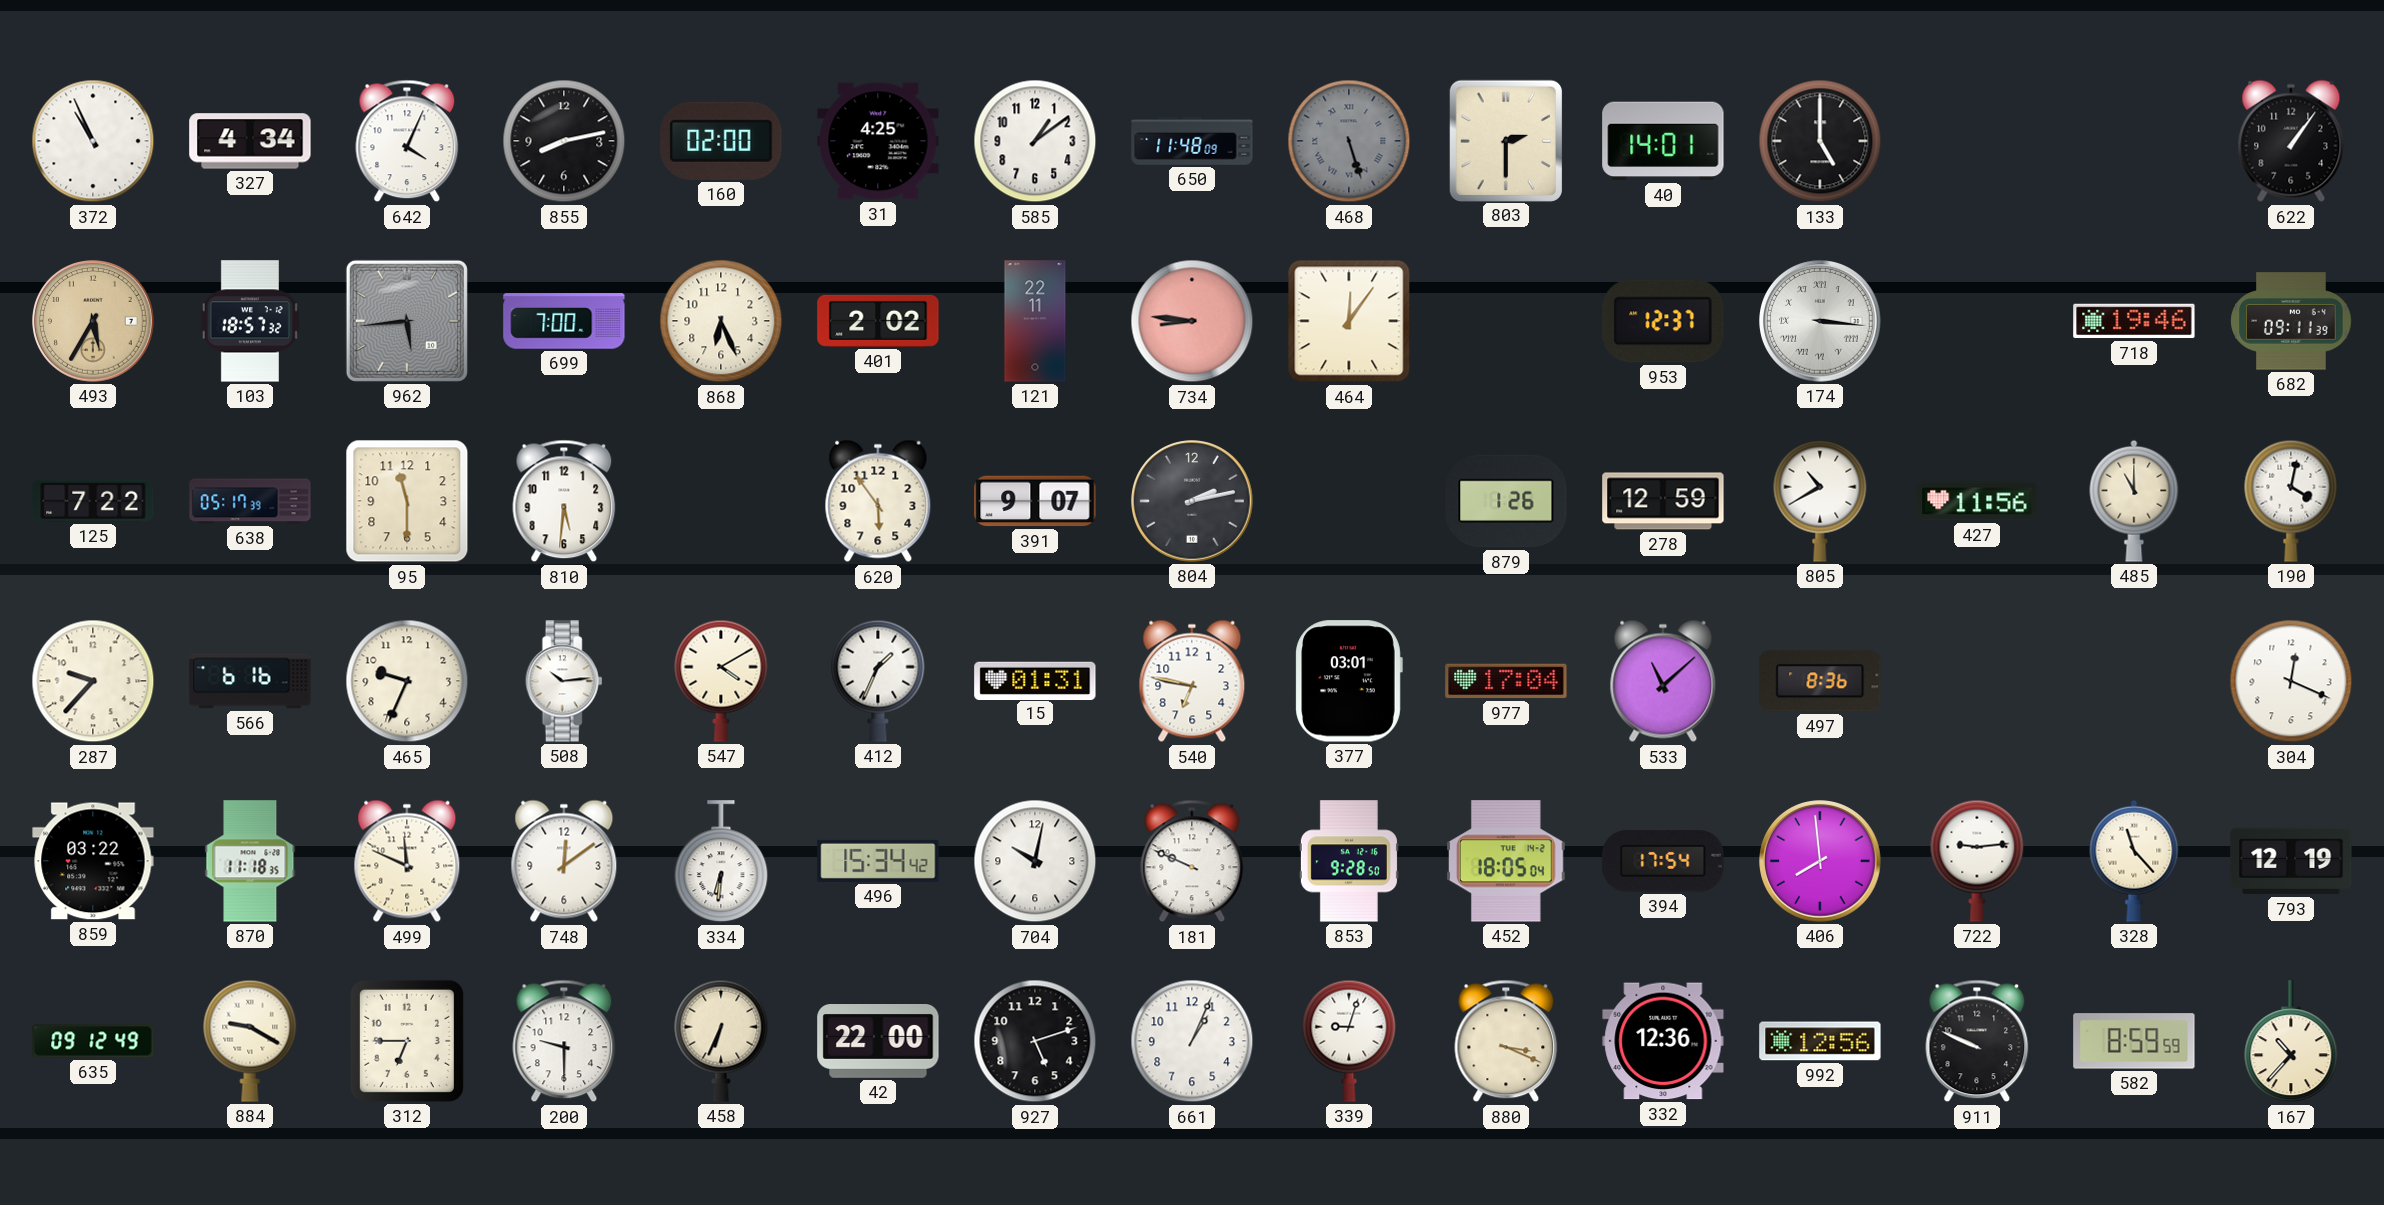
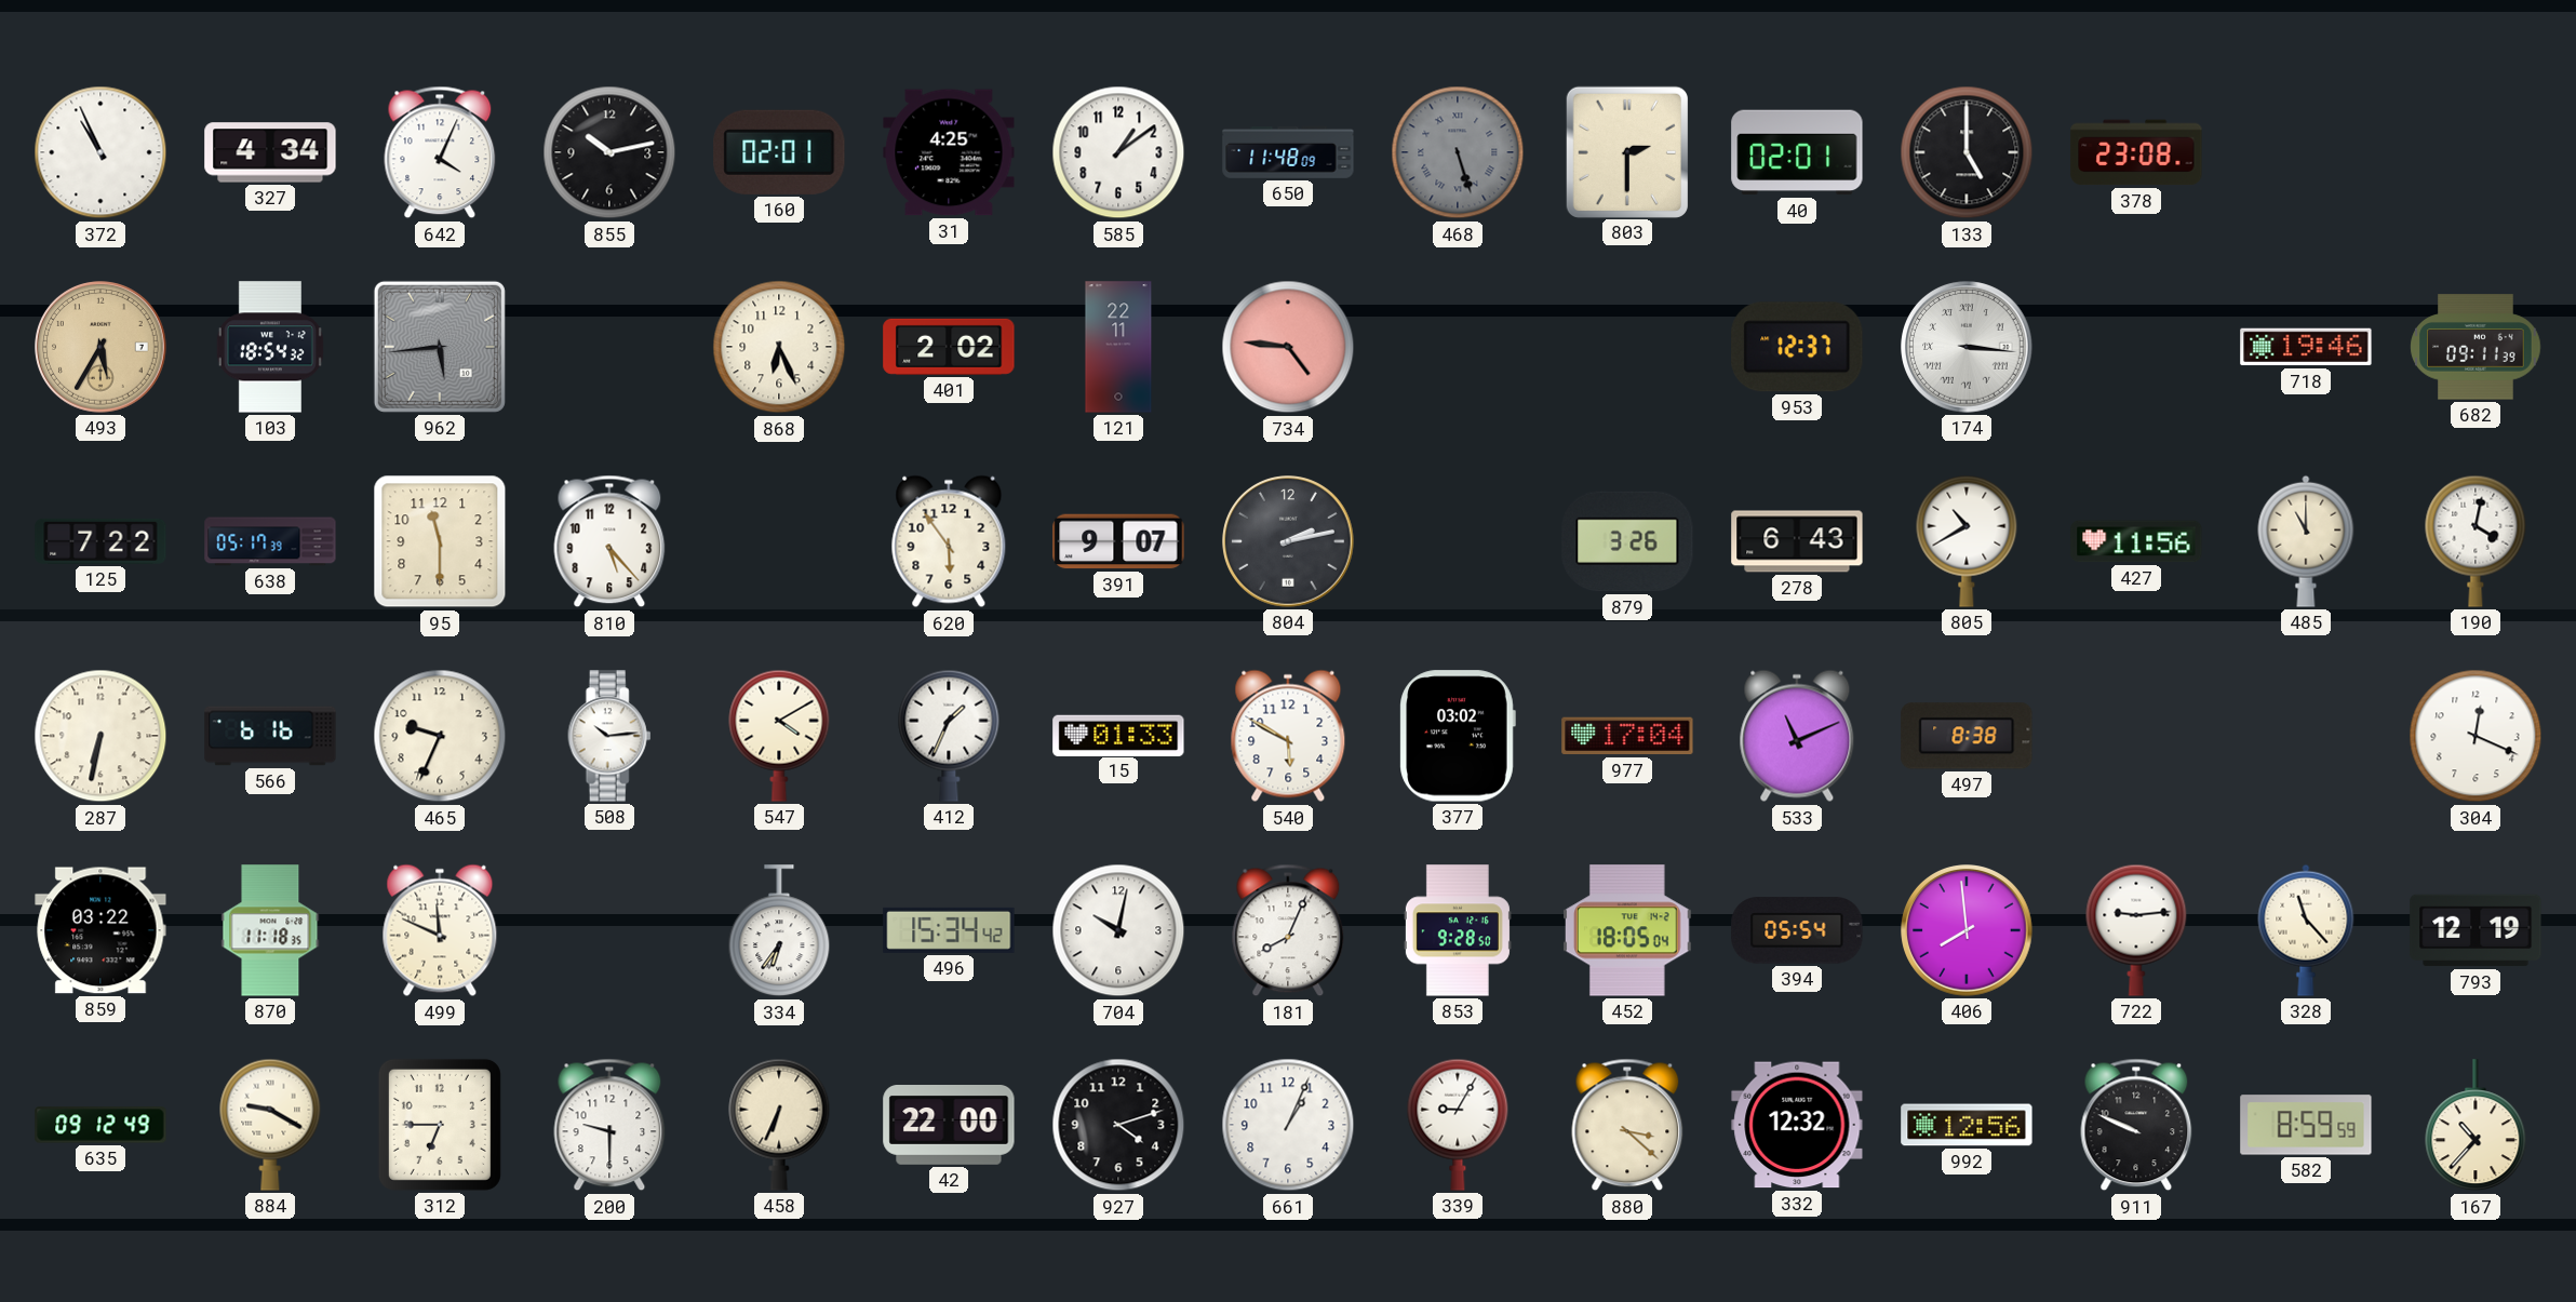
855: 8:13 -> 10:13 (609, 152)
160: 02:00 -> 02:01 (779, 152)
40: 14:01 -> 02:01 (1797, 152)
378: none -> 23:08 (2136, 152)
622: 1:06 -> none (2291, 141)
103: 18:57 -> 18:54 (270, 347)
699: 7:00 -> none (564, 321)
734: 8:46 -> 4:46 (1288, 347)
464: 12:06 -> none (1349, 321)
810: 5:31 -> 5:23 (609, 541)
879: 1:26 -> 3:26 (1627, 541)
278: 12:59 -> 6:43 (1797, 541)
287: 9:37 -> 6:32 (100, 736)
15: 01:31 -> 01:33 (1118, 735)
540: 6:47 -> 5:50 (1288, 736)
377: 03:01 -> 03:02 (1458, 736)
533: 11:08 -> 11:11 (1797, 736)
497: 8:36 -> 8:38 (1967, 736)
748: 12:09 -> none (564, 861)
334: 6:31 -> 6:36 (779, 931)
181: 9:49 -> 8:04 (1288, 930)
394: 17:54 -> 05:54 (1797, 930)
927: 5:12 -> 4:12 (1118, 1125)
339: 9:03 -> 9:05 (1458, 1125)
880: 3:19 -> 3:22 (1627, 1125)
332: 12:36 -> 12:32 (1797, 1125)
